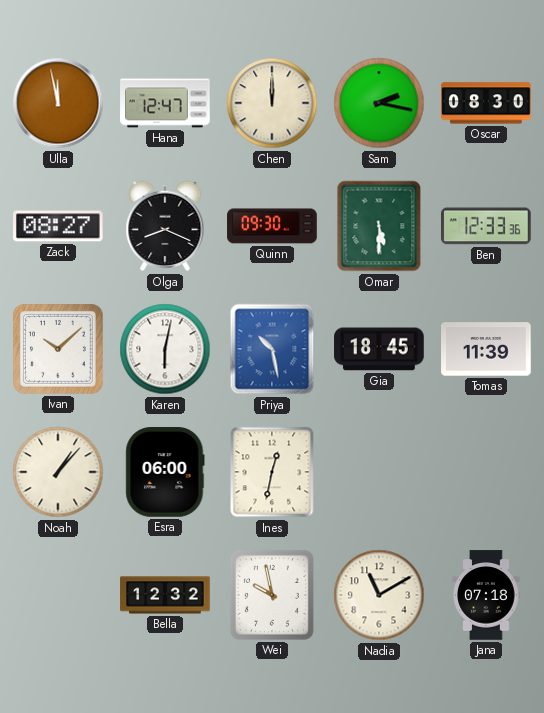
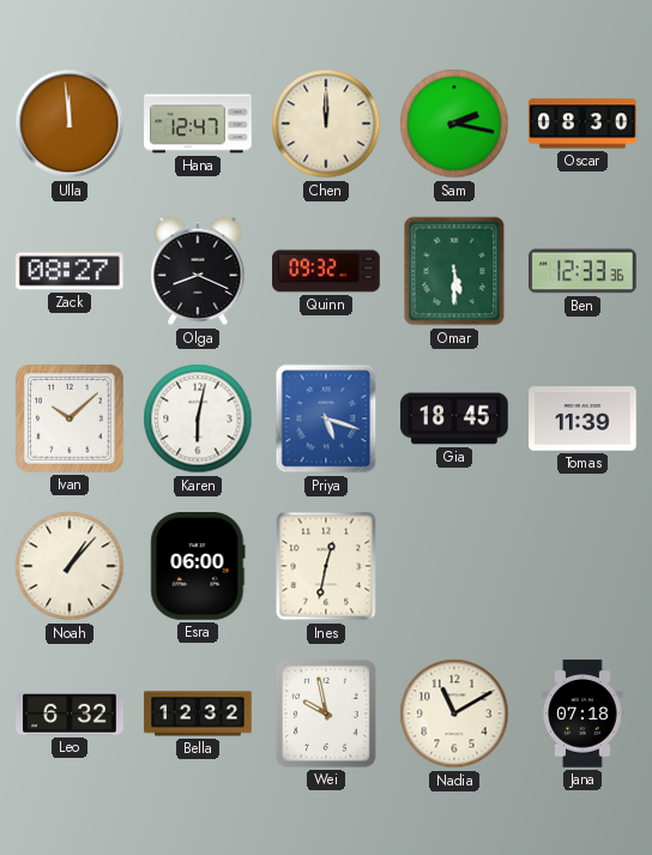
Ulla: 11:58 -> 11:59 (70, 124)
Quinn: 09:30 -> 09:32 (326, 271)
Priya: 10:28 -> 5:18 (326, 419)
Leo: none -> 6:32 (70, 713)
